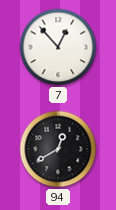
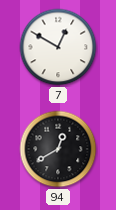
7: 12:53 -> 12:50 (58, 47)
